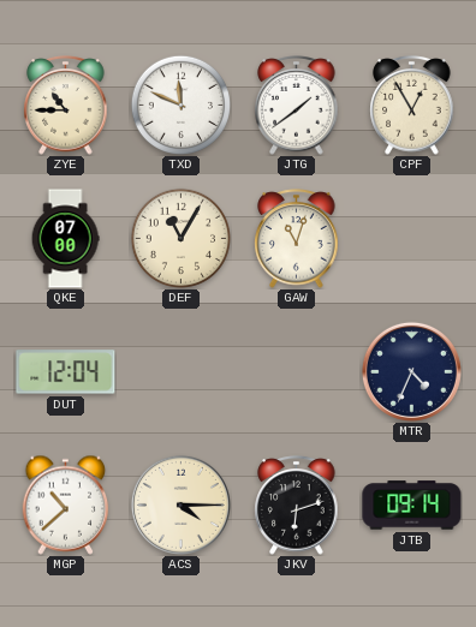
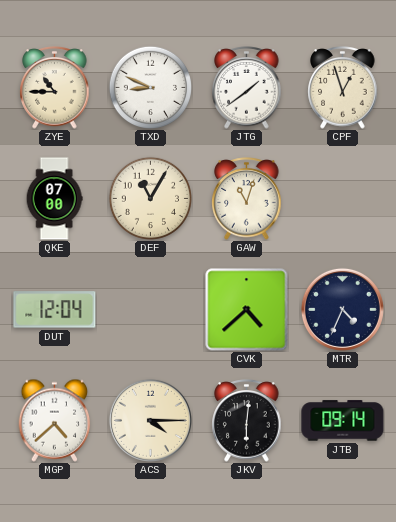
TXD: 11:49 -> 8:49 (150, 87)
CPF: 12:55 -> 12:57 (343, 88)
CVK: none -> 4:38 (247, 310)
MGP: 10:38 -> 4:38 (55, 420)
JKV: 6:12 -> 6:01 (247, 421)
